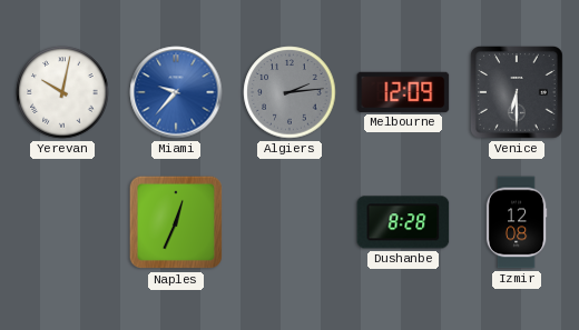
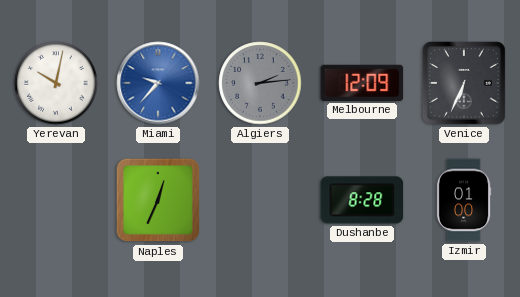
Venice: 6:30 -> 6:34 (465, 84)
Izmir: 12:08 -> 01:00 (464, 200)
